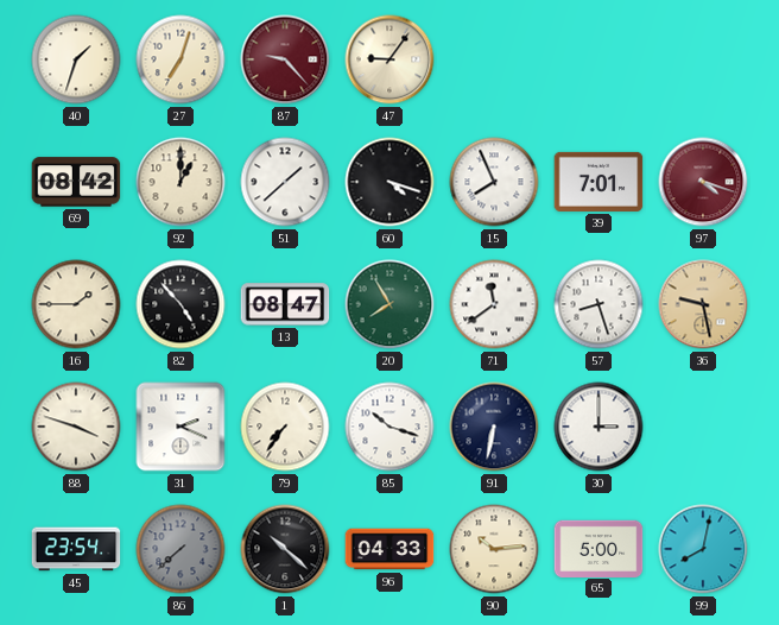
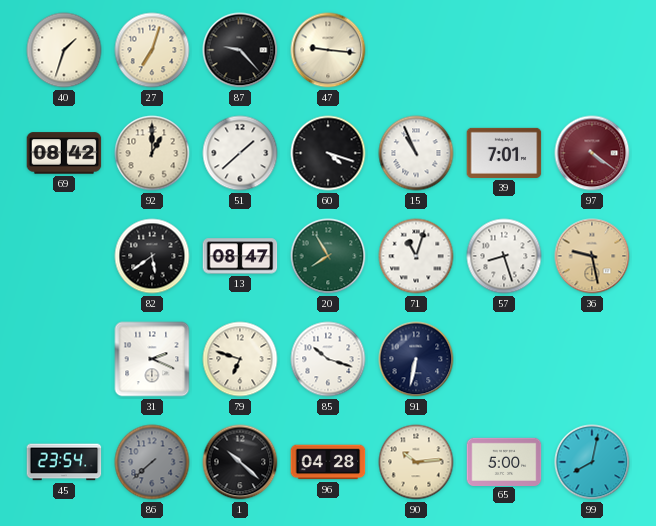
87 dial: burgundy -> black (240, 50)
47: 9:06 -> 9:16 (328, 50)
15: 7:56 -> 10:56 (416, 153)
97: 4:18 -> 4:21 (592, 153)
16: 1:45 -> none (76, 304)
82: 4:53 -> 5:39 (152, 256)
71: 11:39 -> 11:03 (416, 256)
88: 3:48 -> none (76, 427)
79: 7:36 -> 6:48 (240, 359)
30: 3:00 -> none (598, 427)
96: 04:33 -> 04:28 (328, 462)
